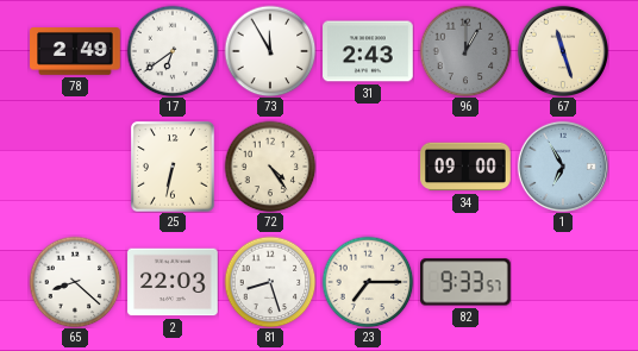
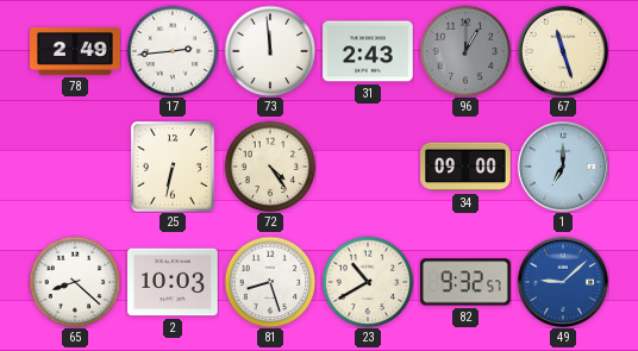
17: 6:39 -> 2:44 (173, 51)
73: 11:55 -> 11:59 (270, 51)
1: 6:55 -> 7:00 (562, 165)
2: 22:03 -> 10:03 (173, 282)
23: 7:15 -> 10:40 (368, 282)
82: 9:33 -> 9:32 (467, 282)
49: none -> 9:08 (562, 281)
